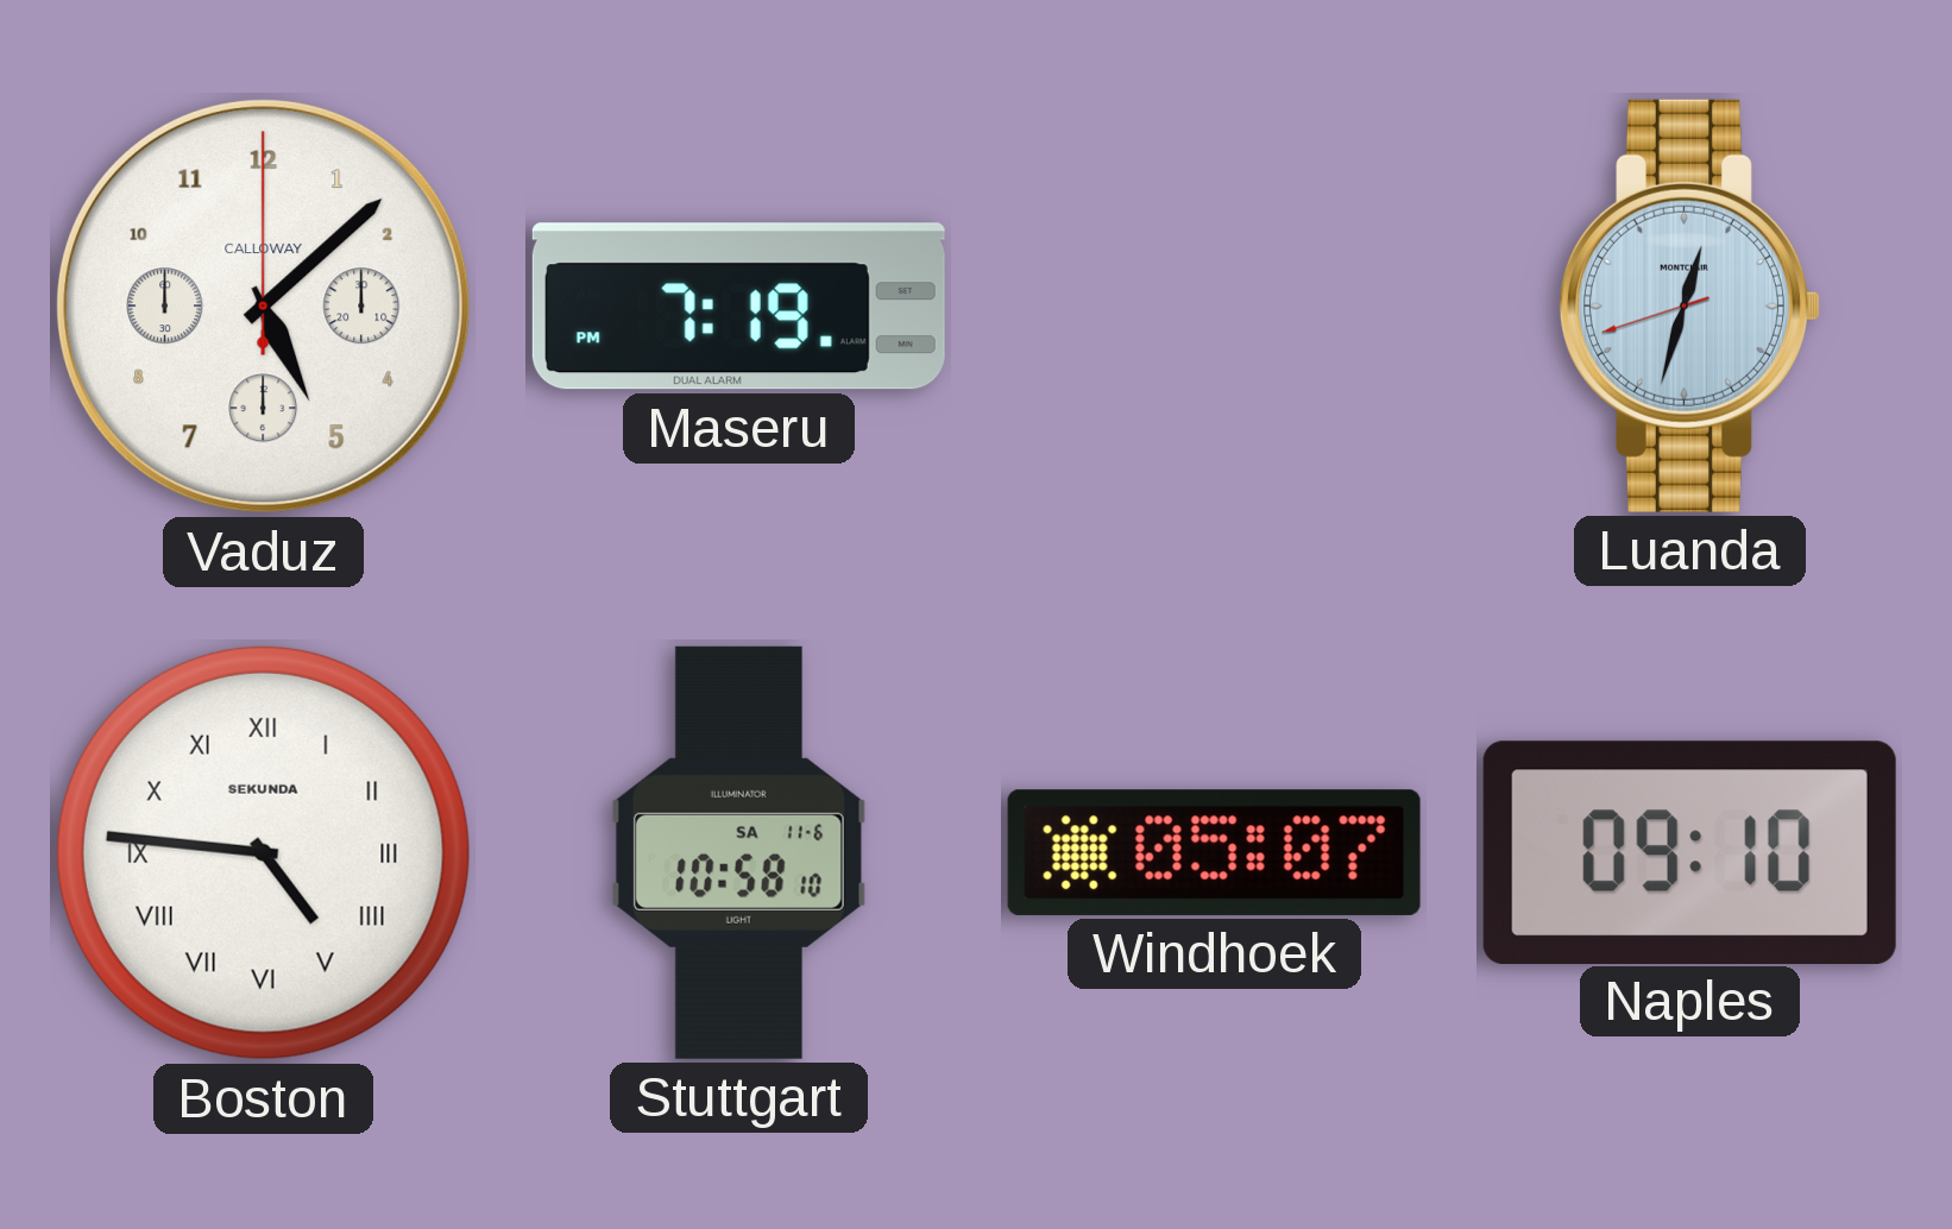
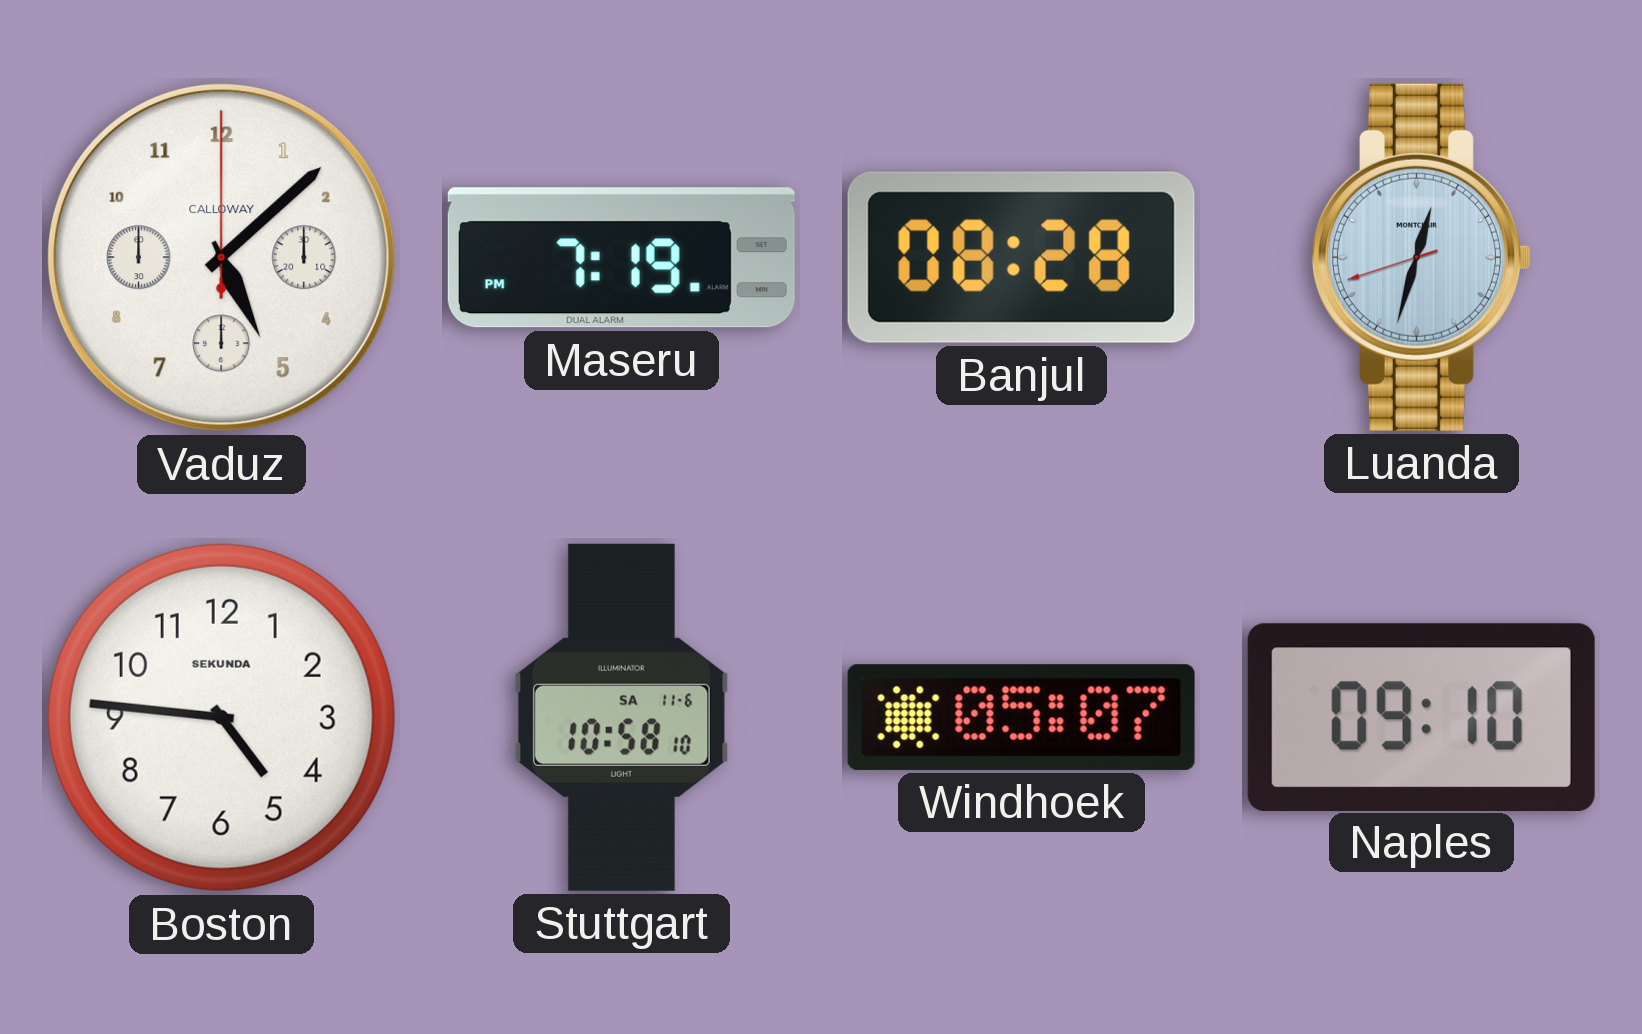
Banjul: none -> 08:28 (1021, 257)
Boston numerals: Roman -> Arabic (221, 717)
